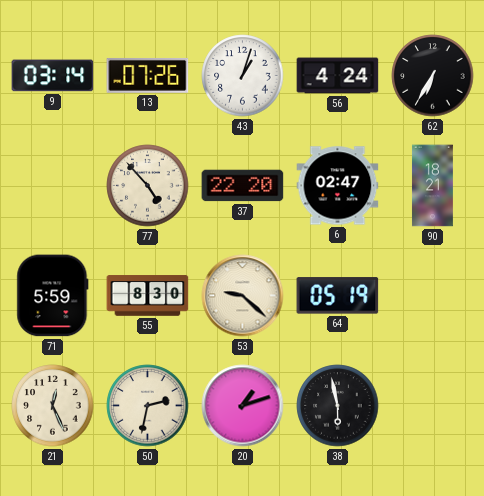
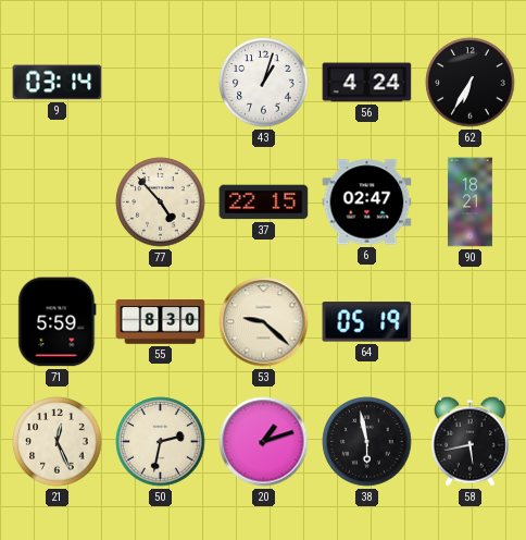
13: 07:26 -> none (148, 75)
37: 22:20 -> 22:15 (264, 202)
58: none -> 5:43 (469, 441)
